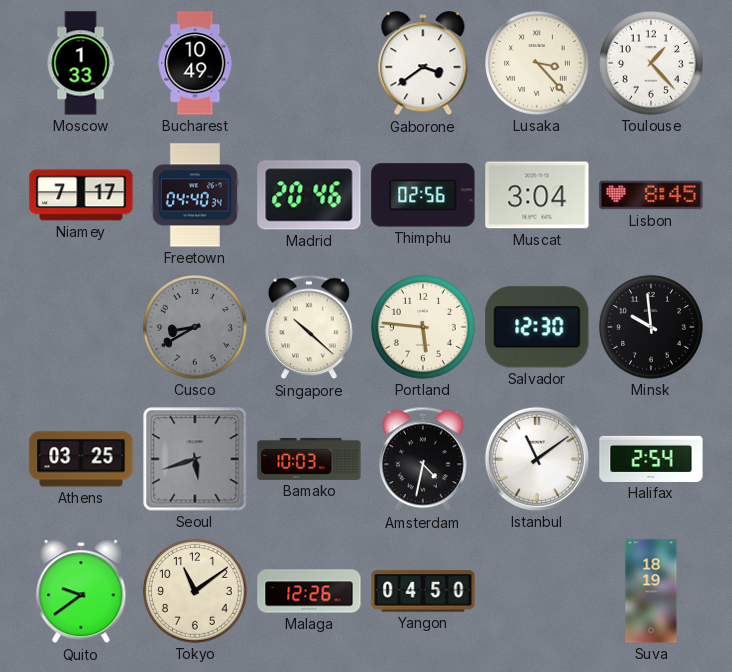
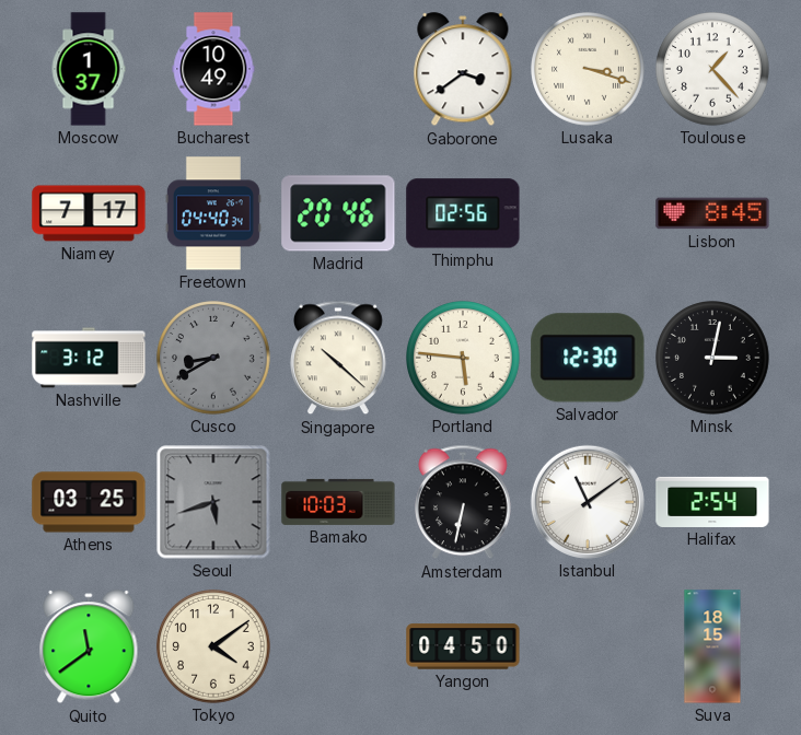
Moscow: 1:33 -> 1:37 (89, 69)
Lusaka: 3:23 -> 3:18 (589, 70)
Muscat: 3:04 -> none (537, 195)
Nashville: none -> 3:12 (89, 358)
Minsk: 9:59 -> 3:02 (713, 359)
Amsterdam: 4:32 -> 6:32 (464, 502)
Quito: 9:39 -> 11:39 (89, 647)
Tokyo: 11:09 -> 4:09 (214, 647)
Malaga: 12:26 -> none (309, 591)
Suva: 18:19 -> 18:15 (712, 646)
